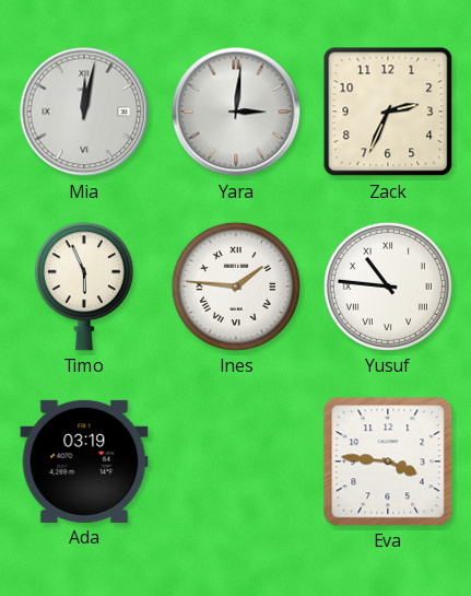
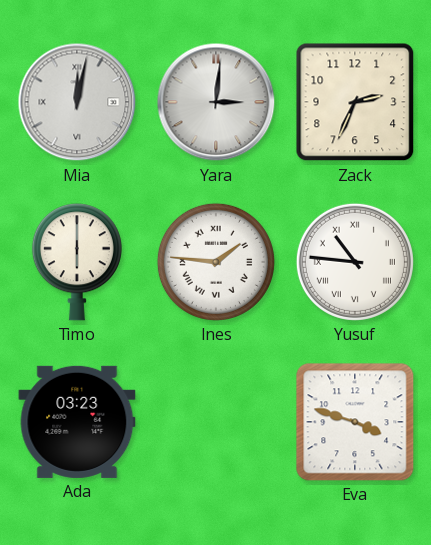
Timo: 5:56 -> 6:00 (77, 262)
Ada: 03:19 -> 03:23 (77, 422)
Eva: 3:46 -> 3:48 (355, 422)
